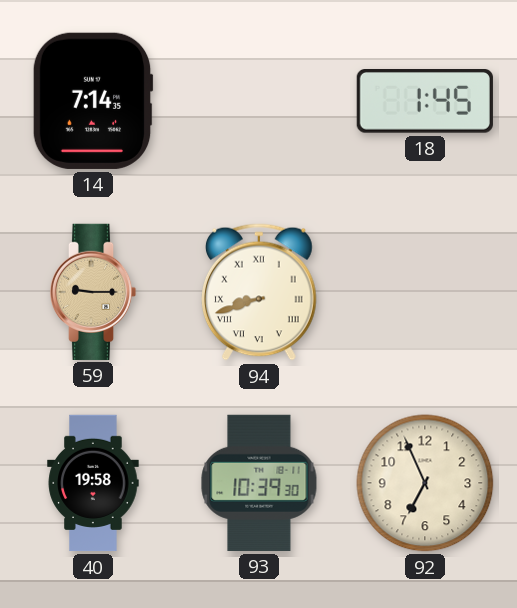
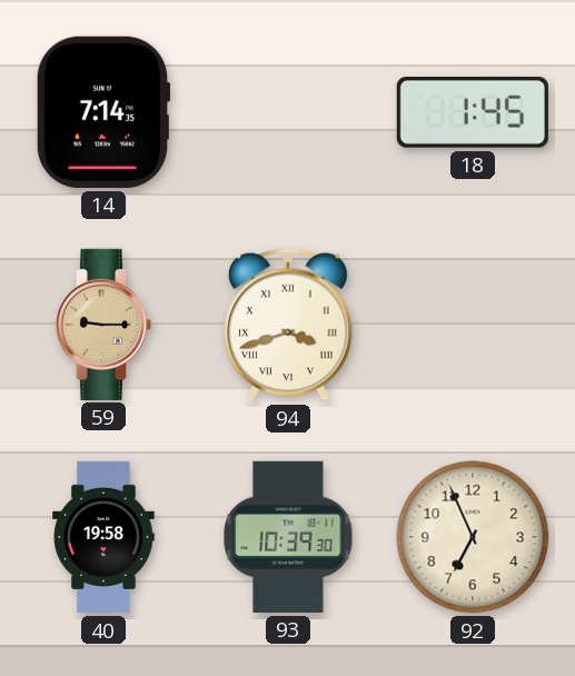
94: 8:42 -> 3:42 (289, 325)
